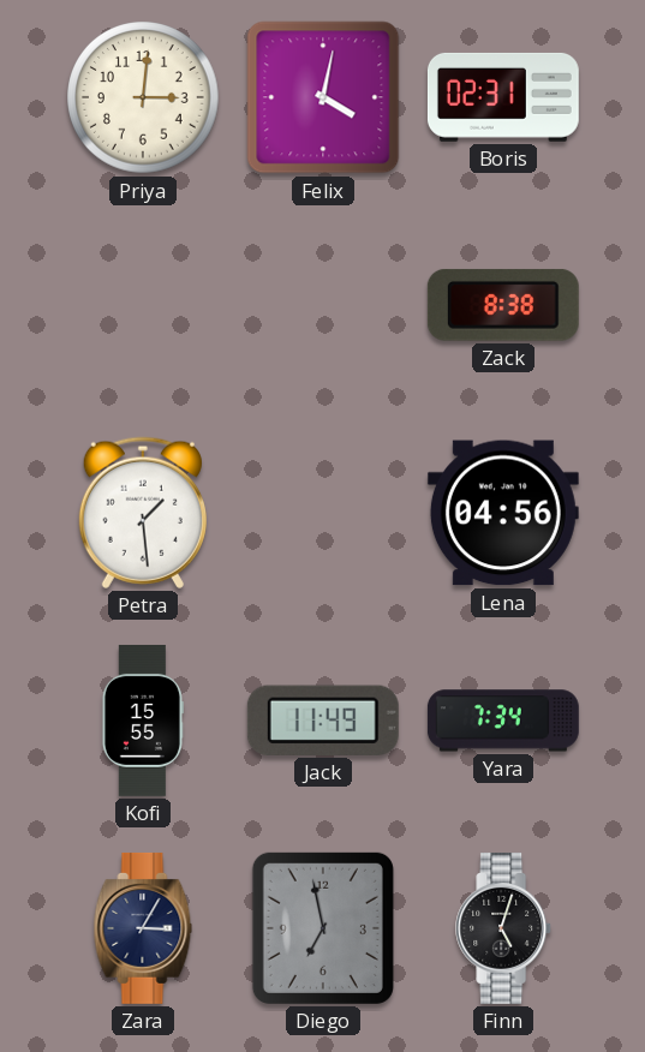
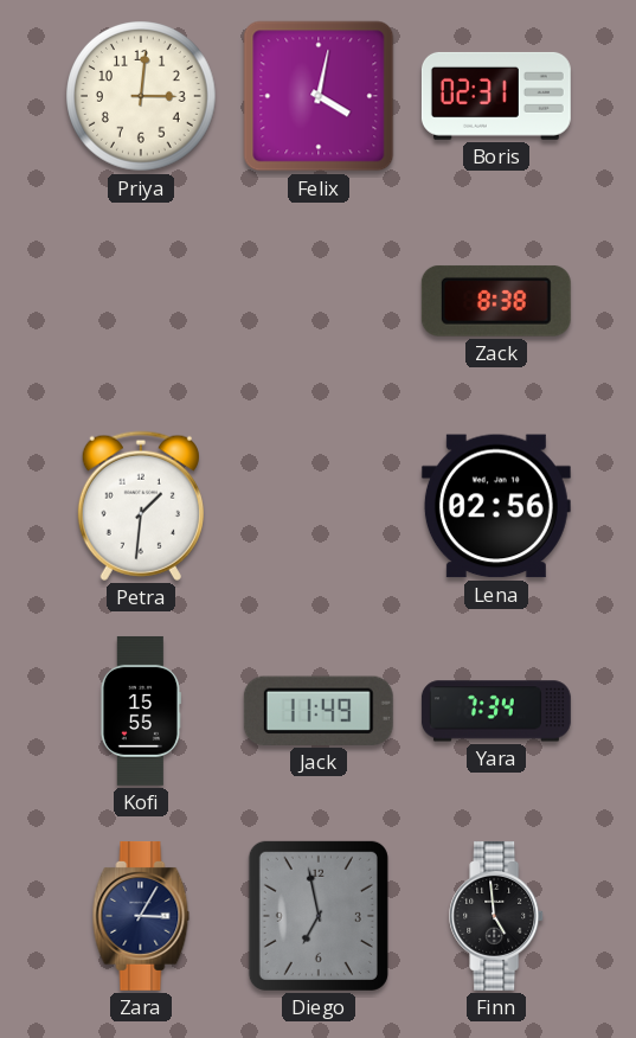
Petra: 1:29 -> 1:31 (141, 506)
Lena: 04:56 -> 02:56 (496, 506)
Finn: 5:03 -> 4:59 (497, 916)
